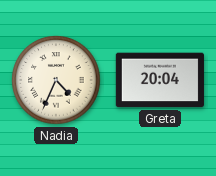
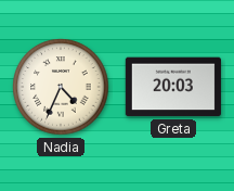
Greta: 20:04 -> 20:03 (173, 87)
